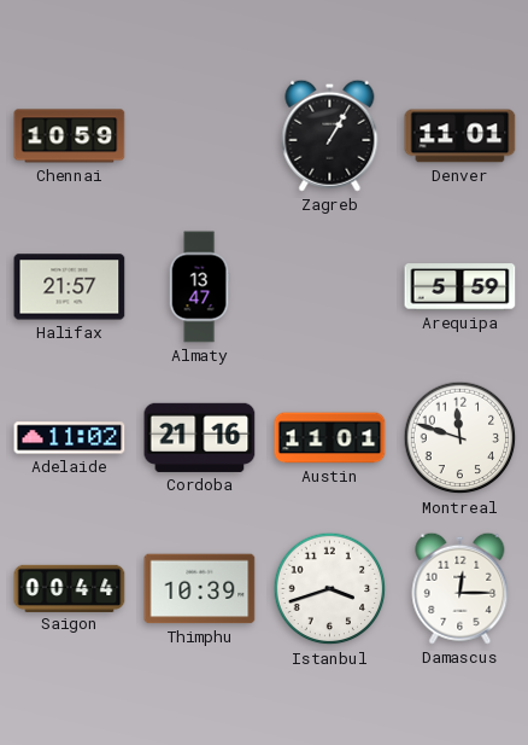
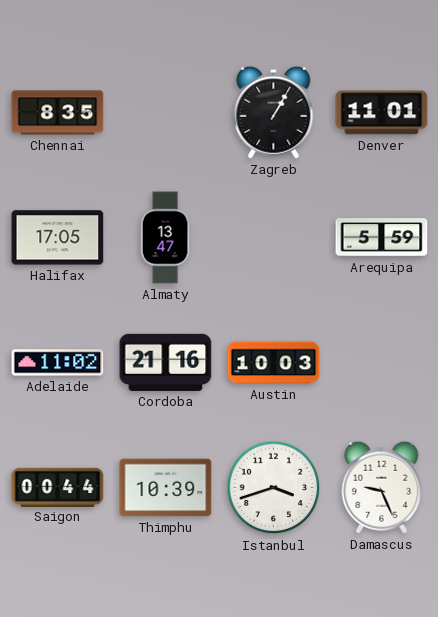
Chennai: 10:59 -> 8:35 (58, 113)
Halifax: 21:57 -> 17:05 (58, 238)
Austin: 11:01 -> 10:03 (274, 363)
Montreal: 11:48 -> none (460, 438)
Damascus: 12:15 -> 9:26 (382, 487)
